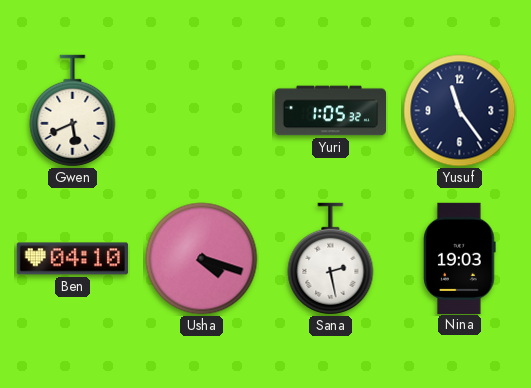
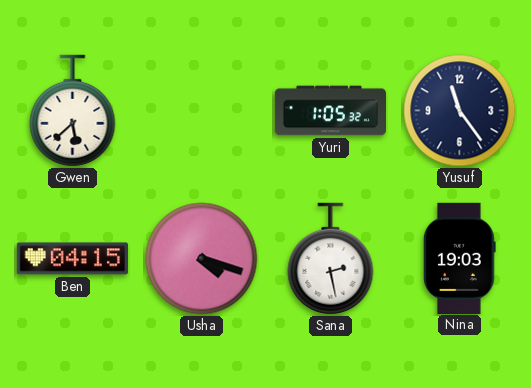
Gwen: 5:41 -> 5:38 (73, 111)
Ben: 04:10 -> 04:15 (72, 259)
